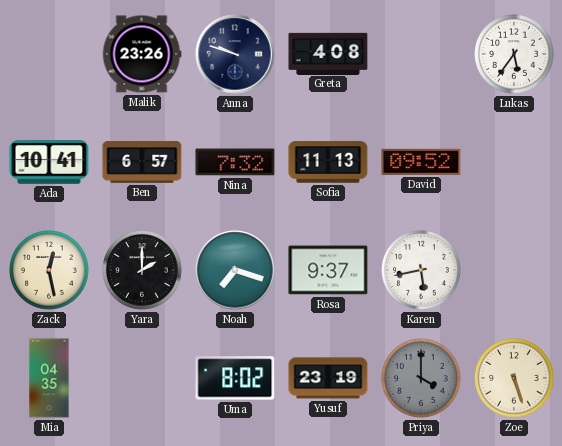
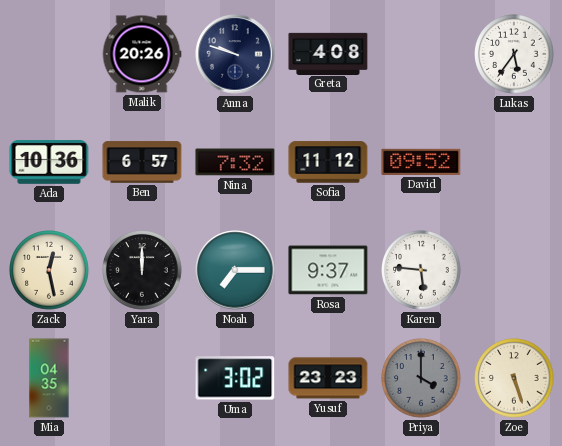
Malik: 23:26 -> 20:26 (142, 54)
Ada: 10:41 -> 10:36 (49, 163)
Sofia: 11:13 -> 11:12 (328, 162)
Yara: 2:00 -> 12:00 (142, 270)
Noah: 7:18 -> 7:15 (235, 270)
Karen: 5:43 -> 5:46 (421, 270)
Uma: 8:02 -> 3:02 (235, 378)
Yusuf: 23:19 -> 23:23 (328, 378)
